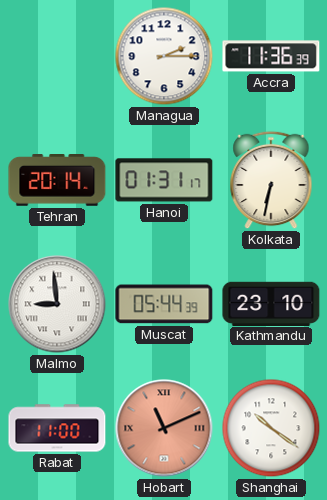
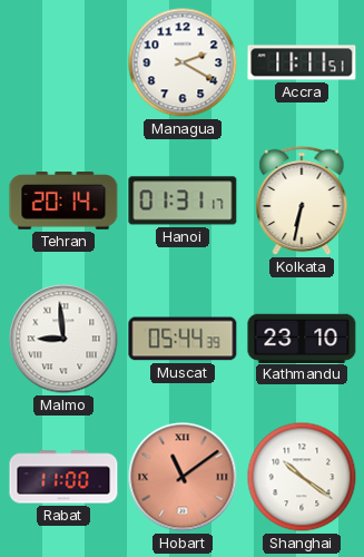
Managua: 2:15 -> 2:20 (183, 62)
Accra: 11:36 -> 11:11 (302, 62)
Hobart: 11:11 -> 11:09 (183, 477)
